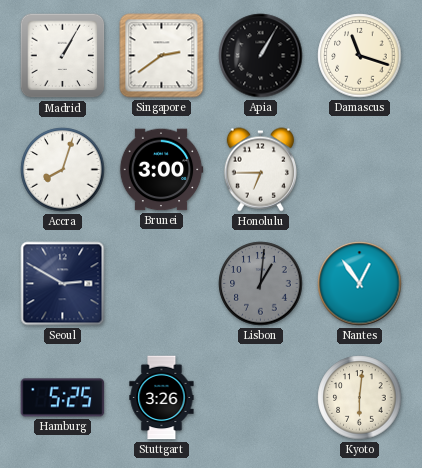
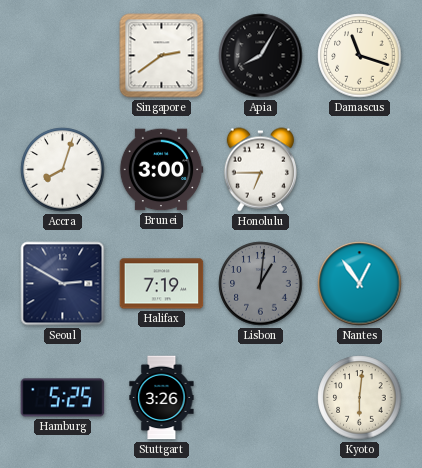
Madrid: 1:05 -> none (63, 56)
Apia: 1:05 -> 8:05 (261, 56)
Halifax: none -> 7:19 (162, 284)
